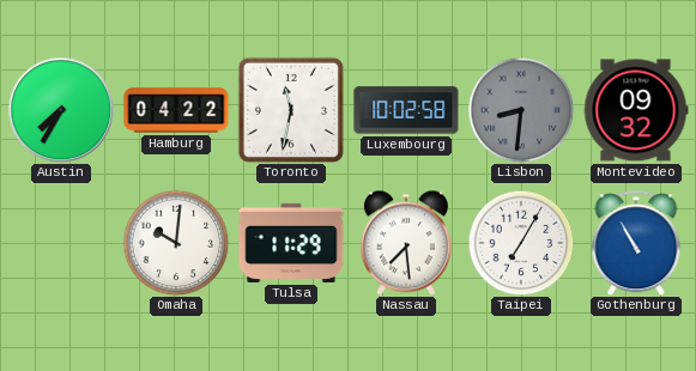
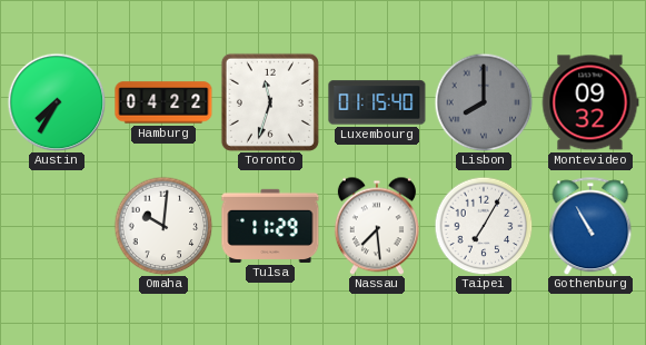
Toronto: 11:32 -> 11:33 (270, 102)
Luxembourg: 10:02 -> 01:15 (377, 102)
Lisbon: 8:31 -> 8:00 (484, 102)
